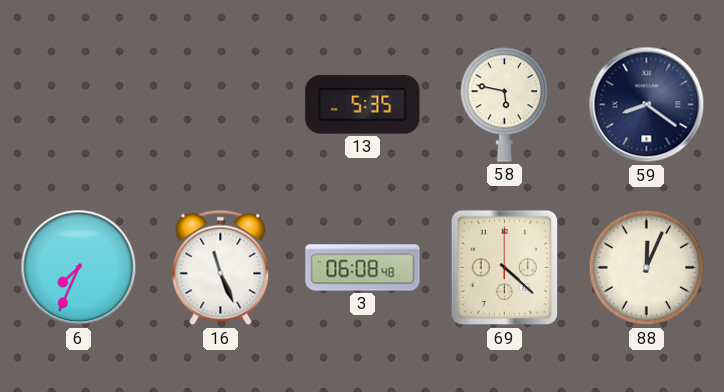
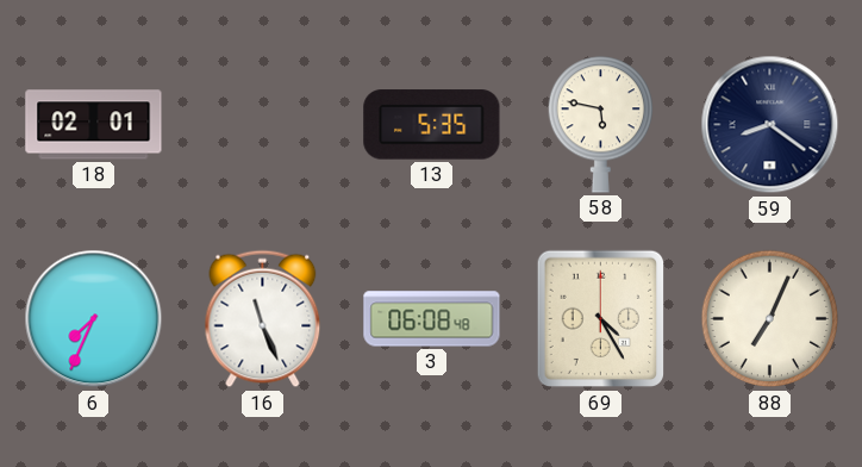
18: none -> 02:01 (94, 125)
69: 4:22 -> 4:25 (600, 319)
88: 12:04 -> 7:04 (770, 319)
